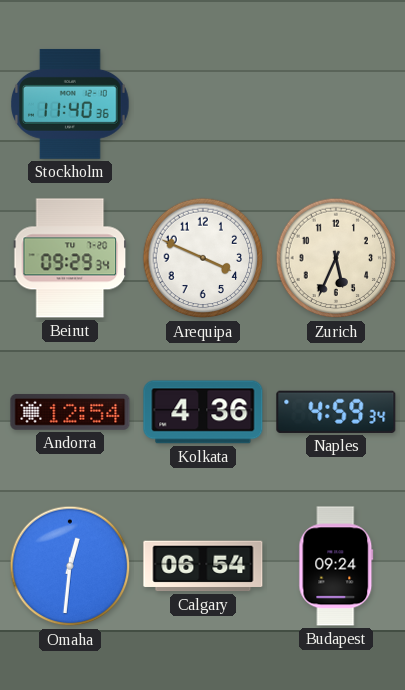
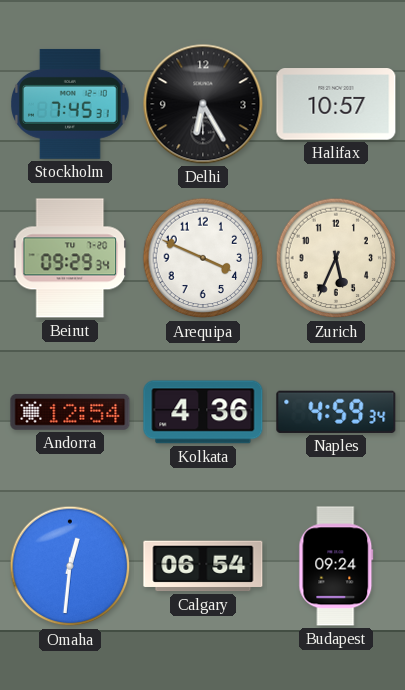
Stockholm: 11:40 -> 7:45 (71, 104)
Delhi: none -> 6:25 (203, 104)
Halifax: none -> 10:57 (336, 104)
